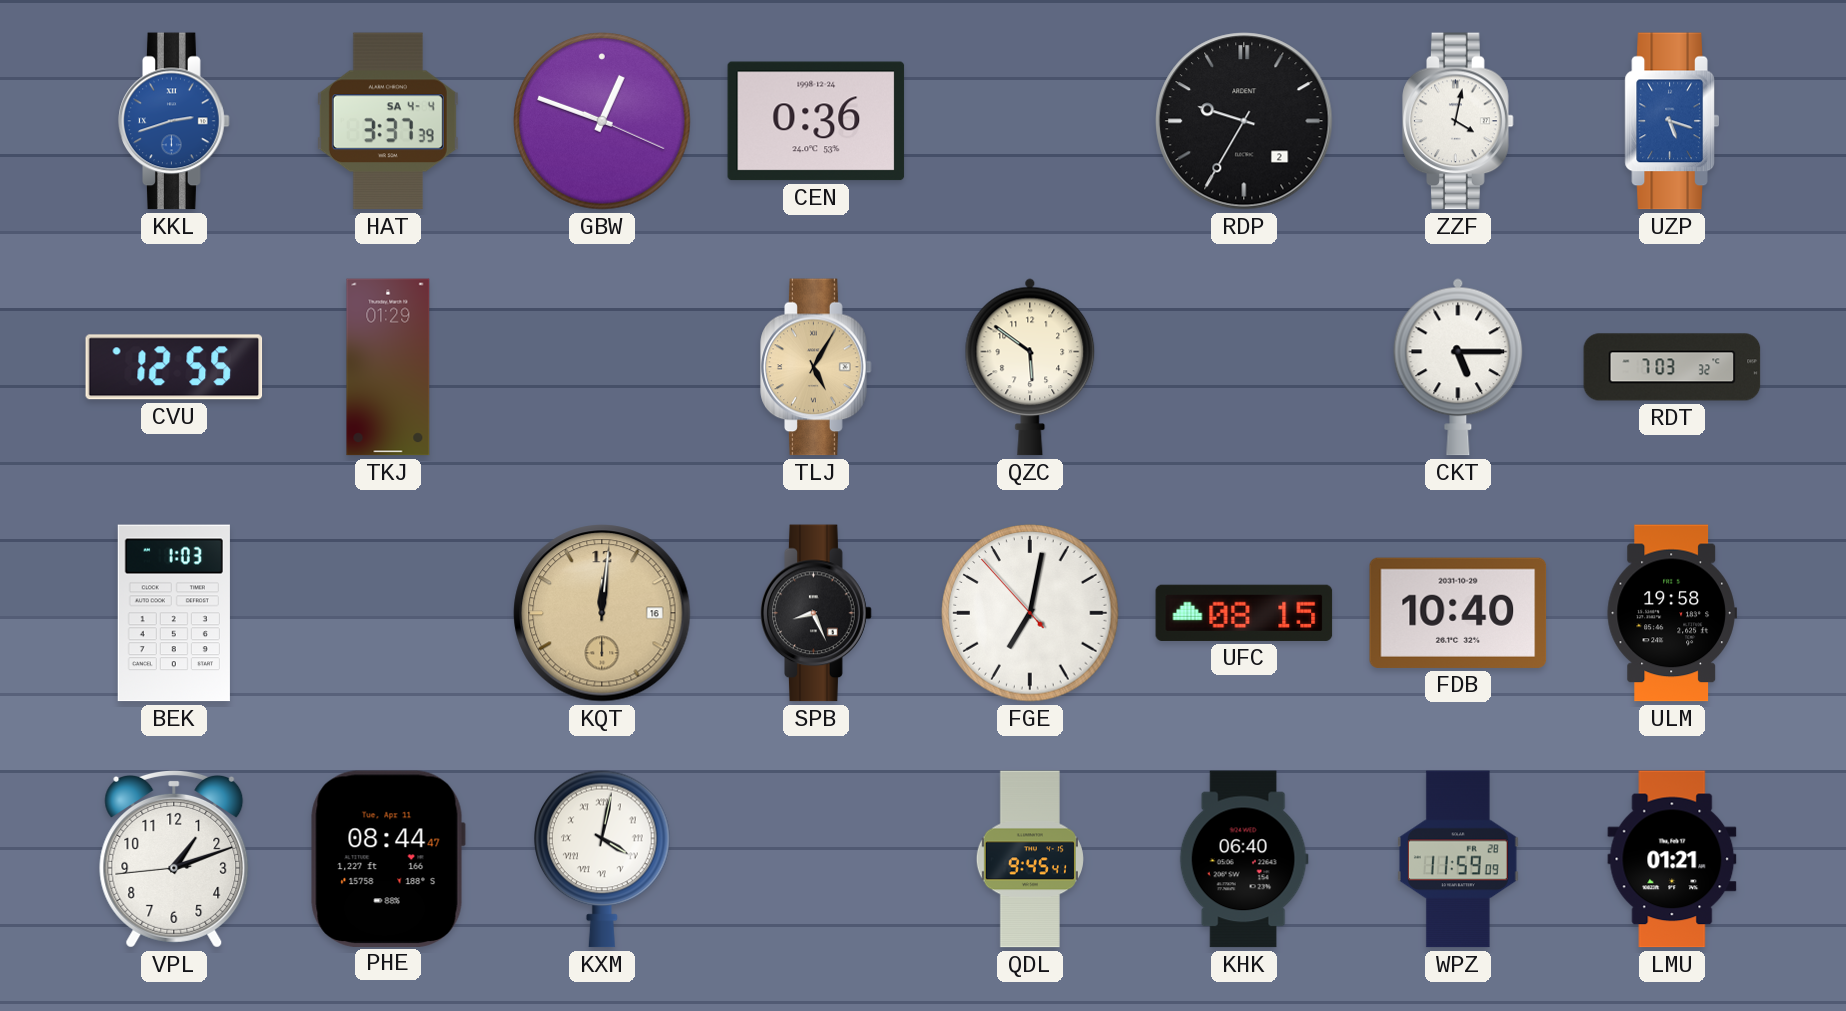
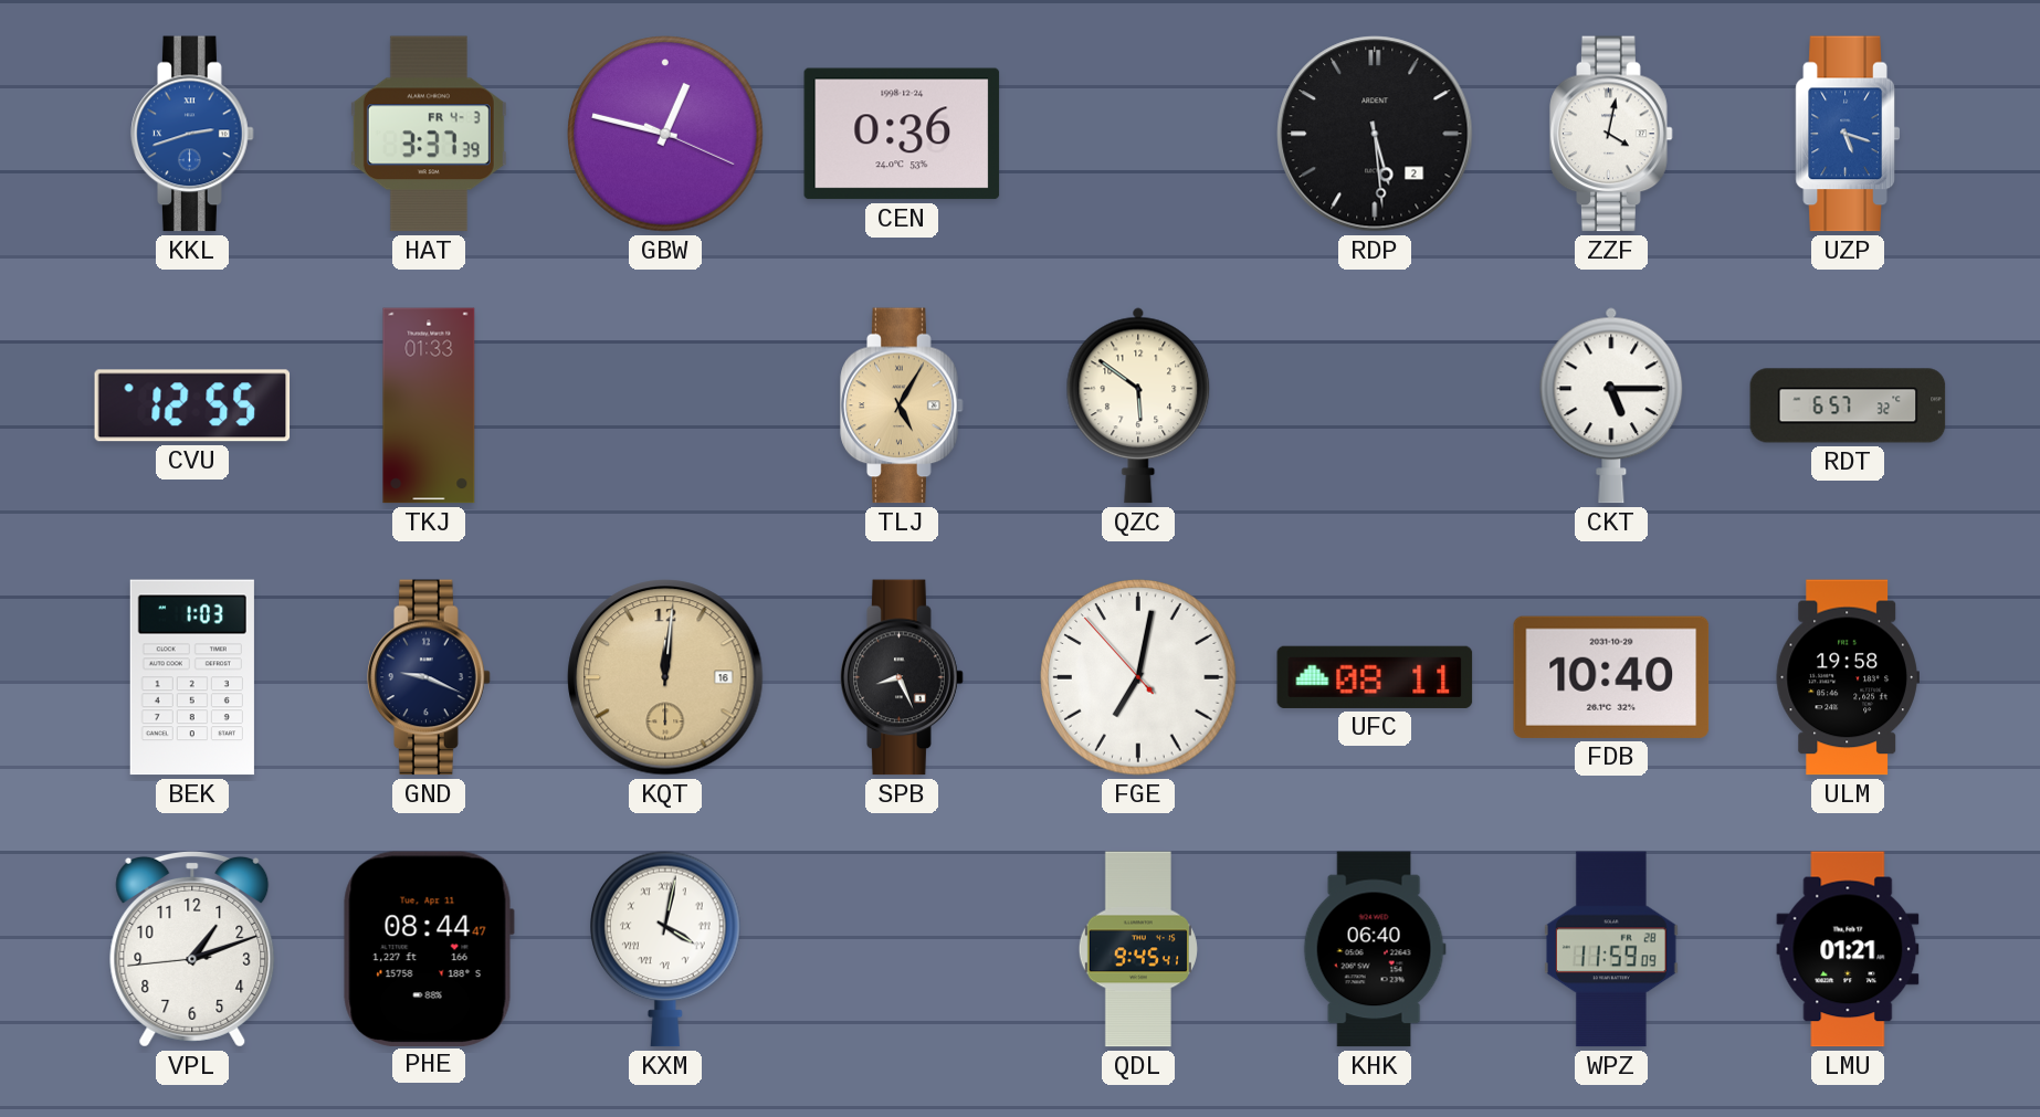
HAT date: SA 4-4 -> FR 4-3 (429, 134)
GBW: 12:48 -> 12:47 (665, 134)
RDP: 9:35 -> 5:29 (1375, 134)
TKJ: 01:29 -> 01:33 (429, 405)
RDT: 7:03 -> 6:57 (1848, 405)
GND: none -> 9:19 (429, 677)
UFC: 08:15 -> 08:11 (1375, 677)
